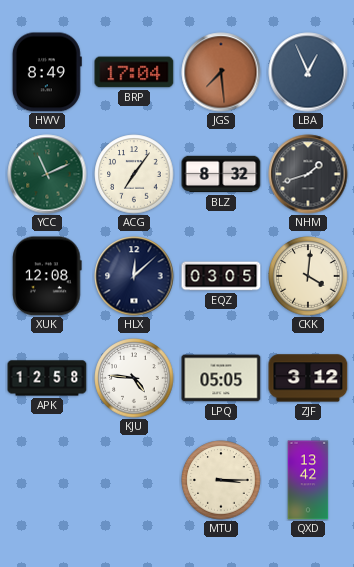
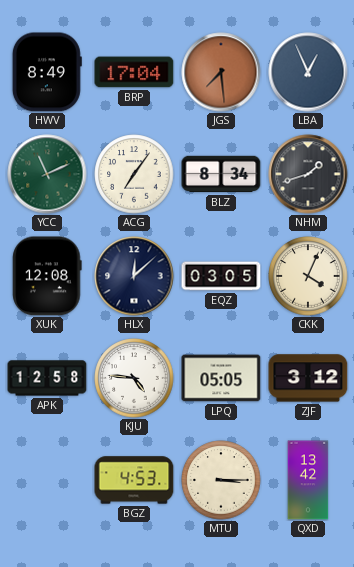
BLZ: 8:32 -> 8:34 (221, 174)
CKK: 4:01 -> 4:04 (308, 276)
BGZ: none -> 4:53 (134, 480)
